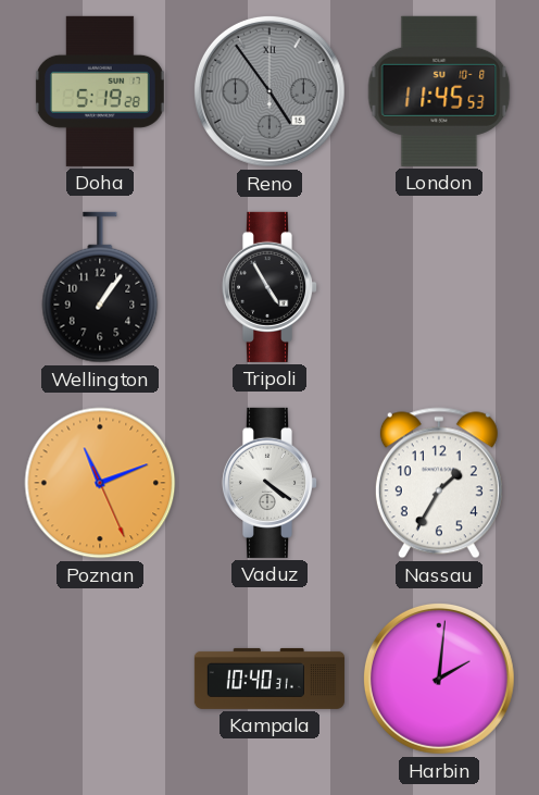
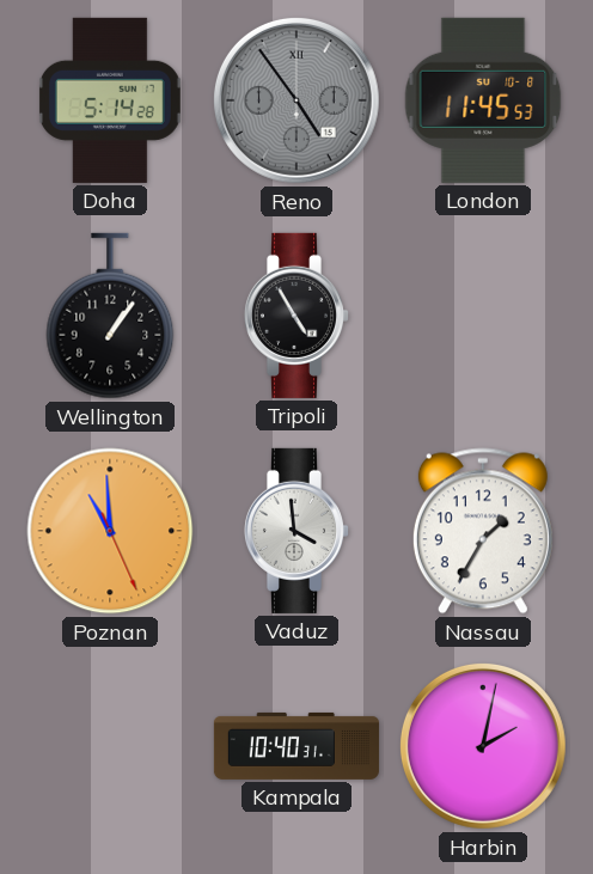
Doha: 5:19 -> 5:14 (110, 100)
Poznan: 11:11 -> 10:59 (110, 531)
Vaduz: 4:21 -> 3:59 (295, 531)
Harbin: 2:01 -> 2:02 (483, 746)
